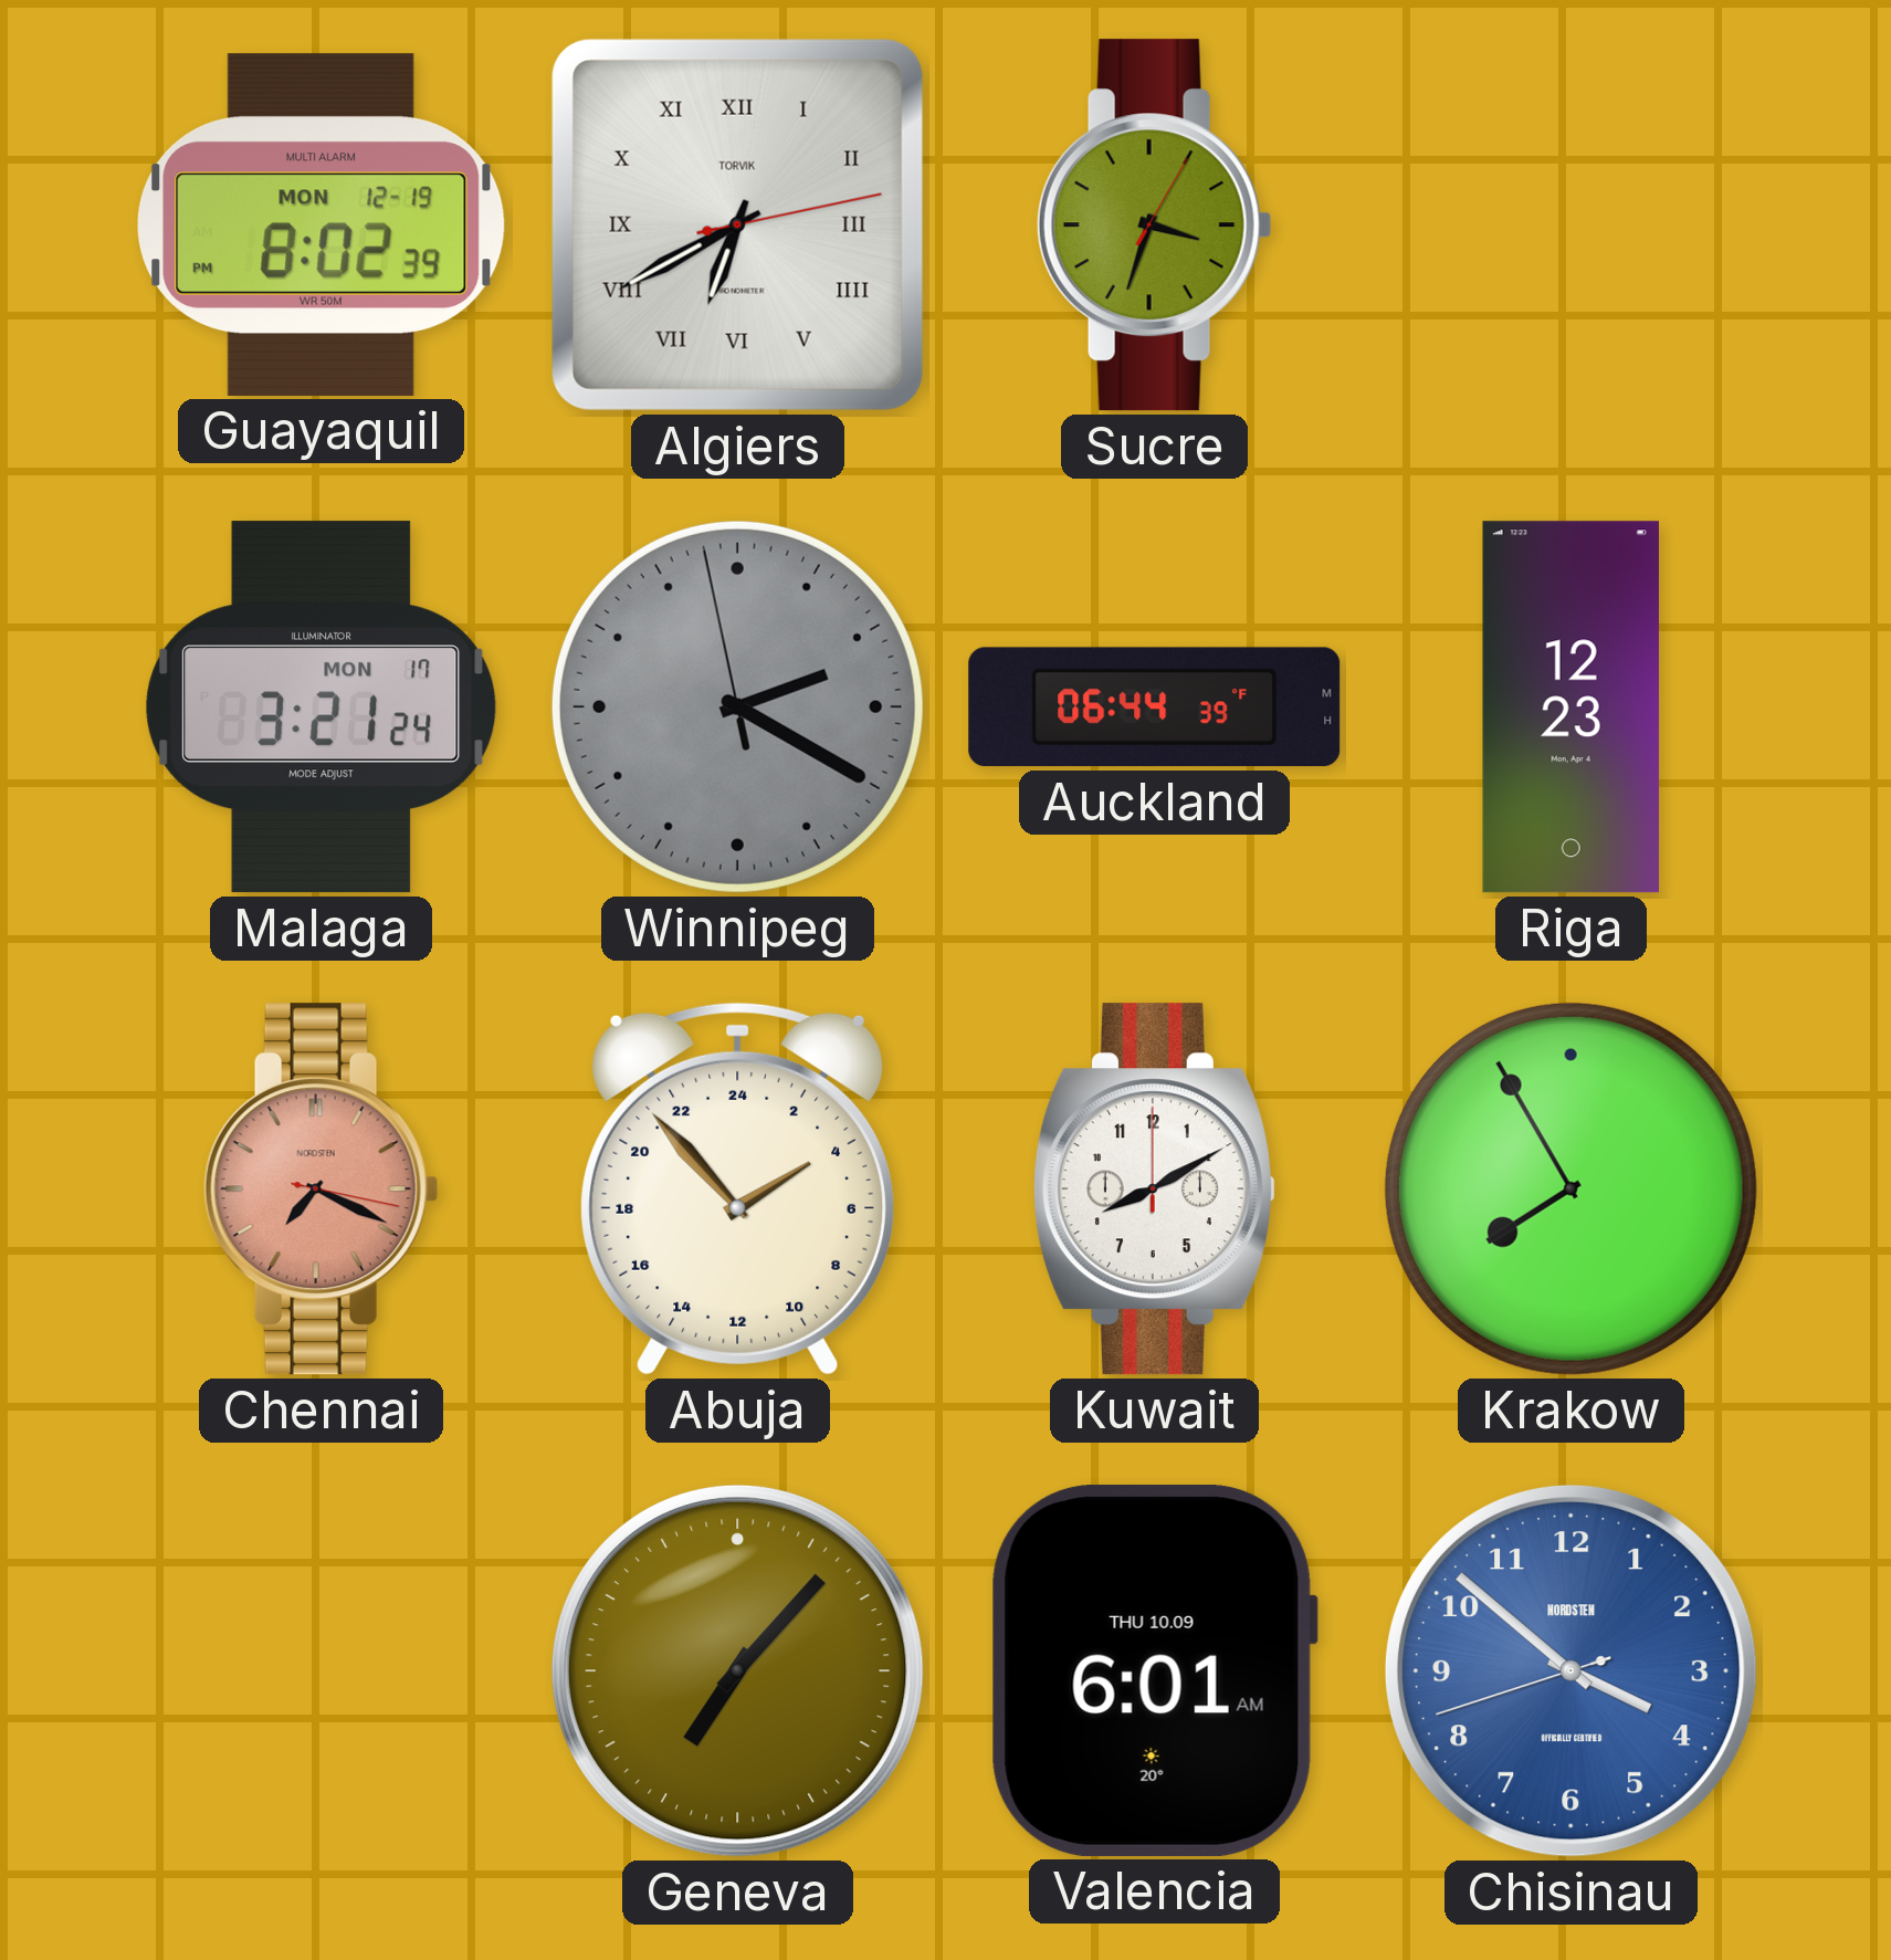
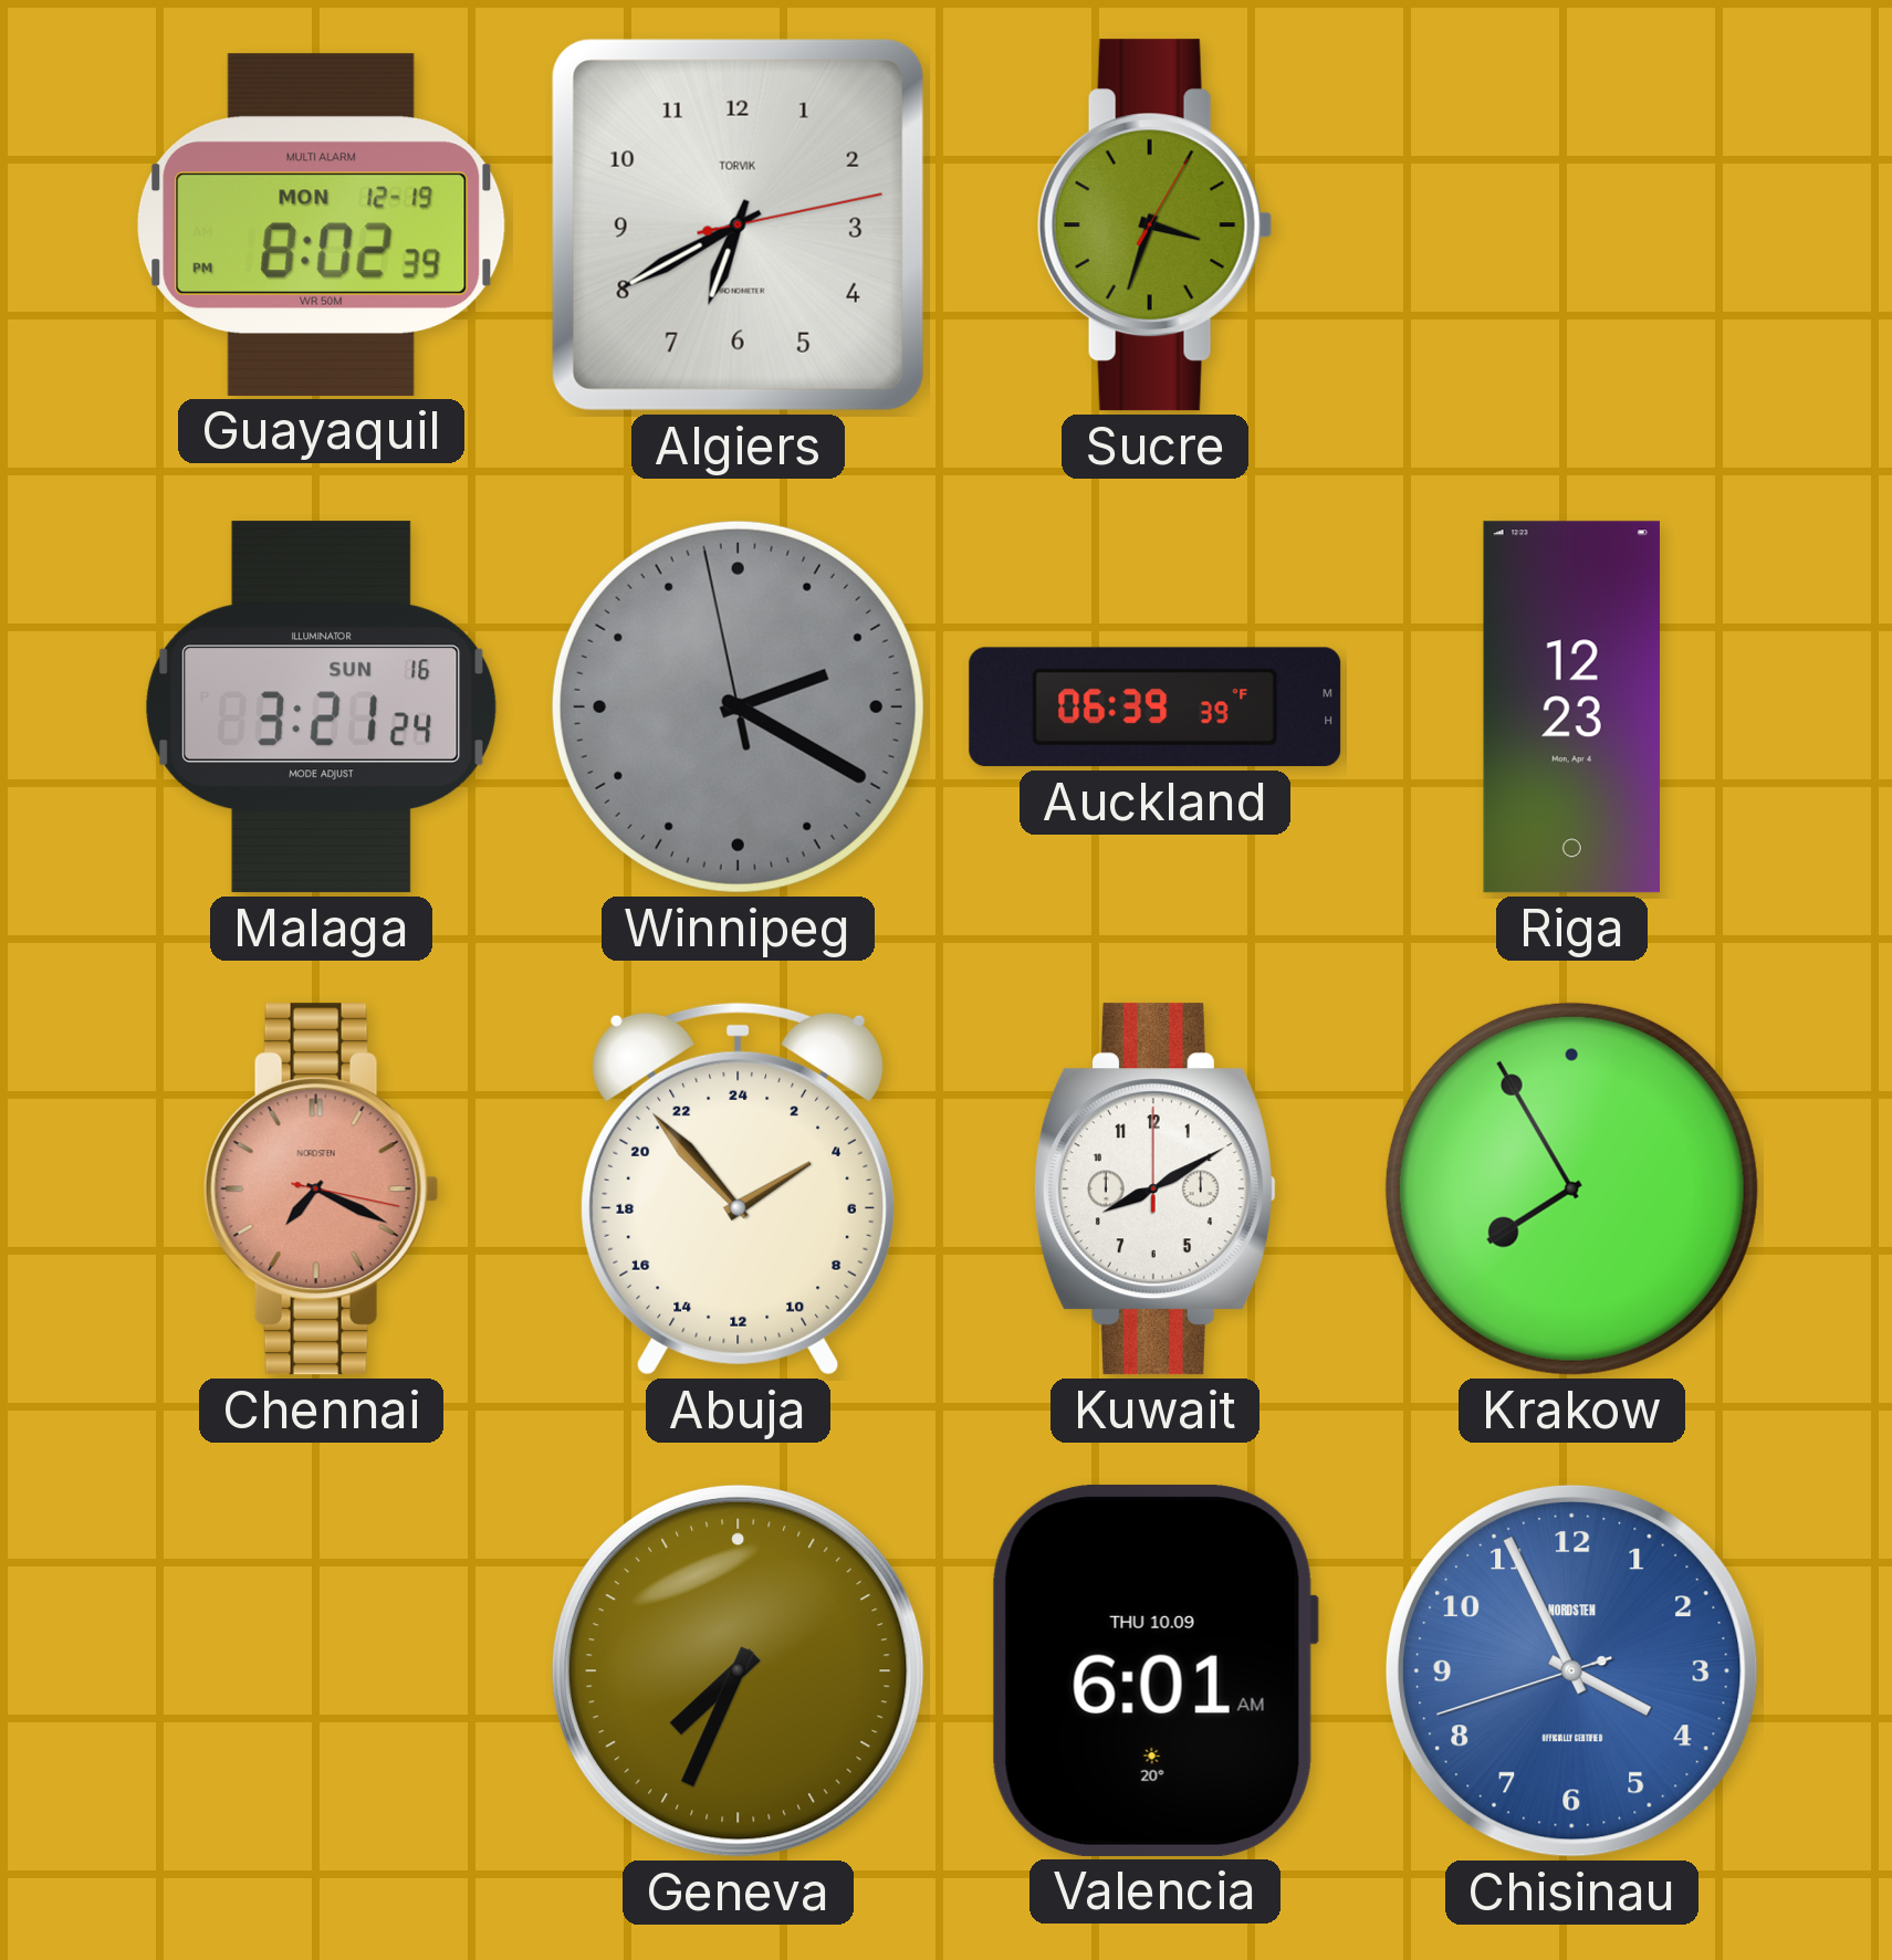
Algiers numerals: Roman -> Arabic (738, 224)
Malaga date: MON 17 -> SUN 16 (322, 708)
Auckland: 06:44 -> 06:39 (1156, 708)
Geneva: 7:07 -> 7:34 (738, 1670)
Chisinau: 3:51 -> 3:55 (1571, 1670)
